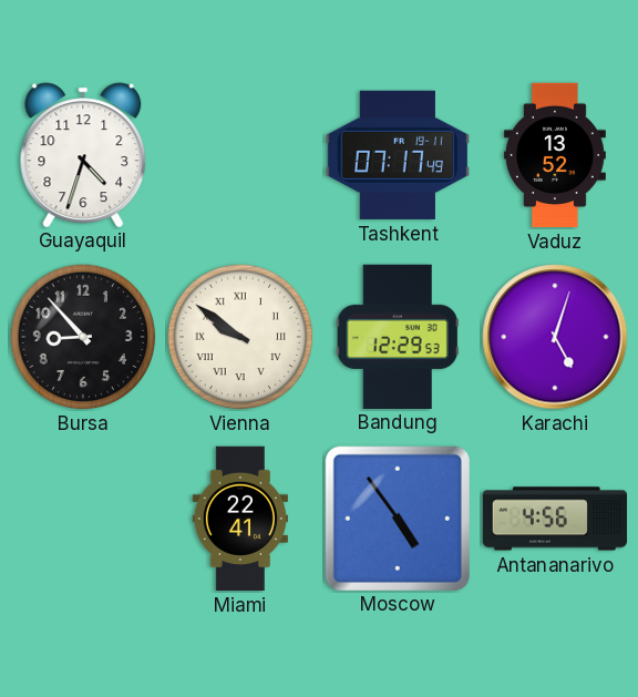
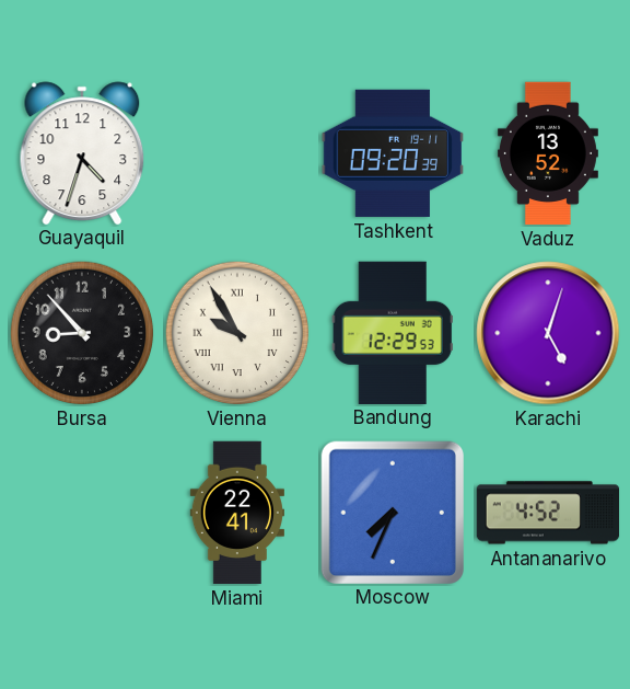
Tashkent: 07:17 -> 09:20 (392, 153)
Vienna: 9:51 -> 9:55 (237, 333)
Moscow: 4:54 -> 7:34 (392, 512)
Antananarivo: 4:56 -> 4:52 (548, 513)
